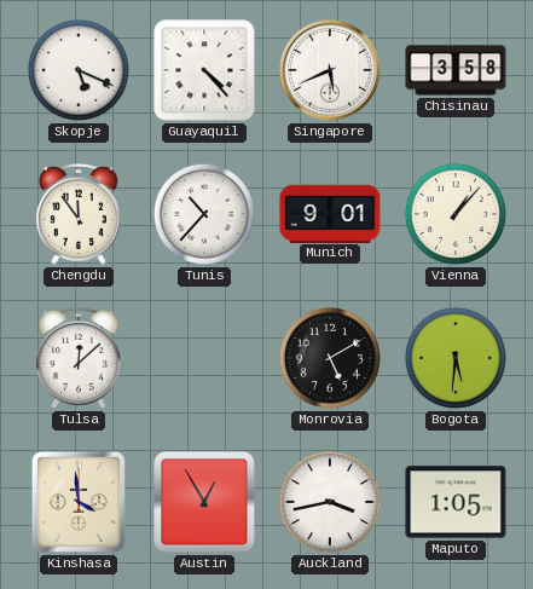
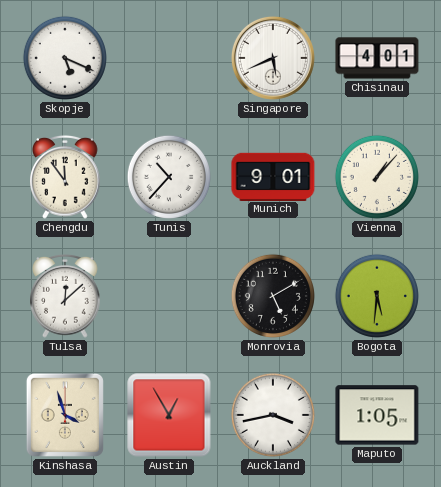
Guayaquil: 4:23 -> none (204, 70)
Chisinau: 3:58 -> 4:01 (377, 58)
Kinshasa: 3:59 -> 3:57 (65, 415)
